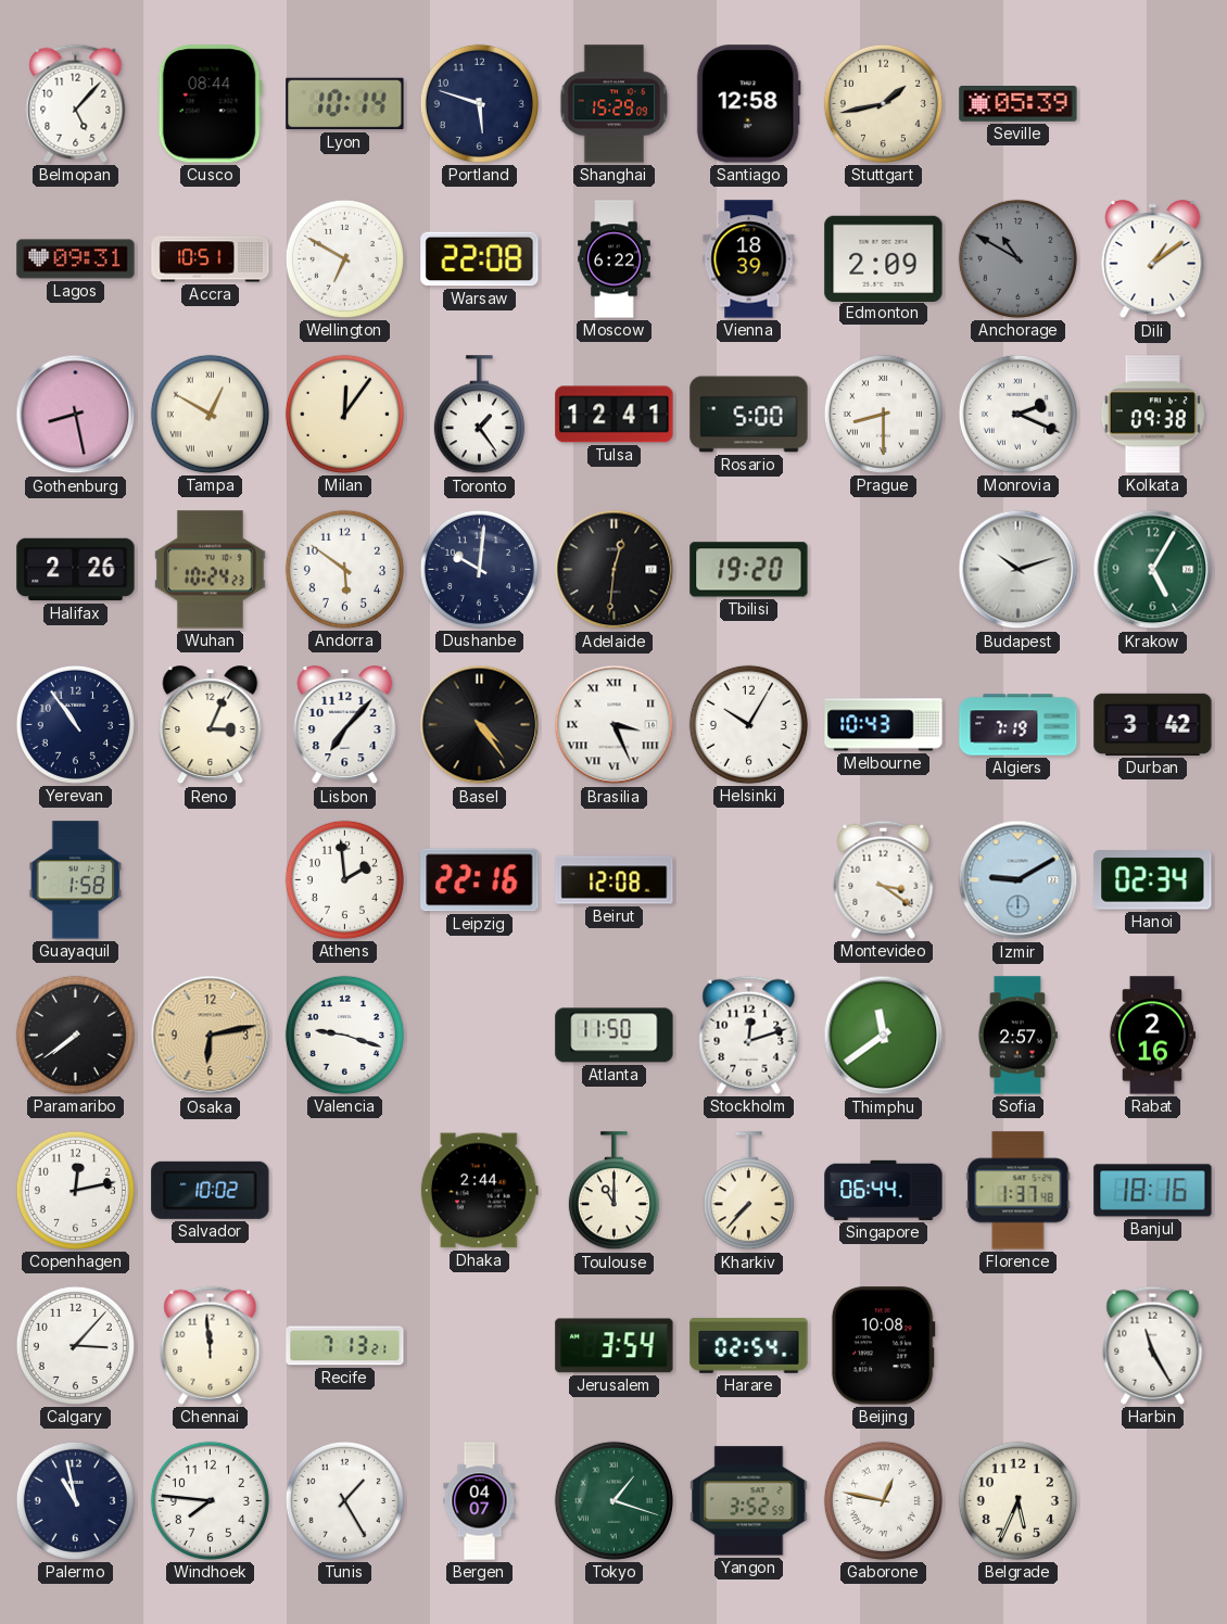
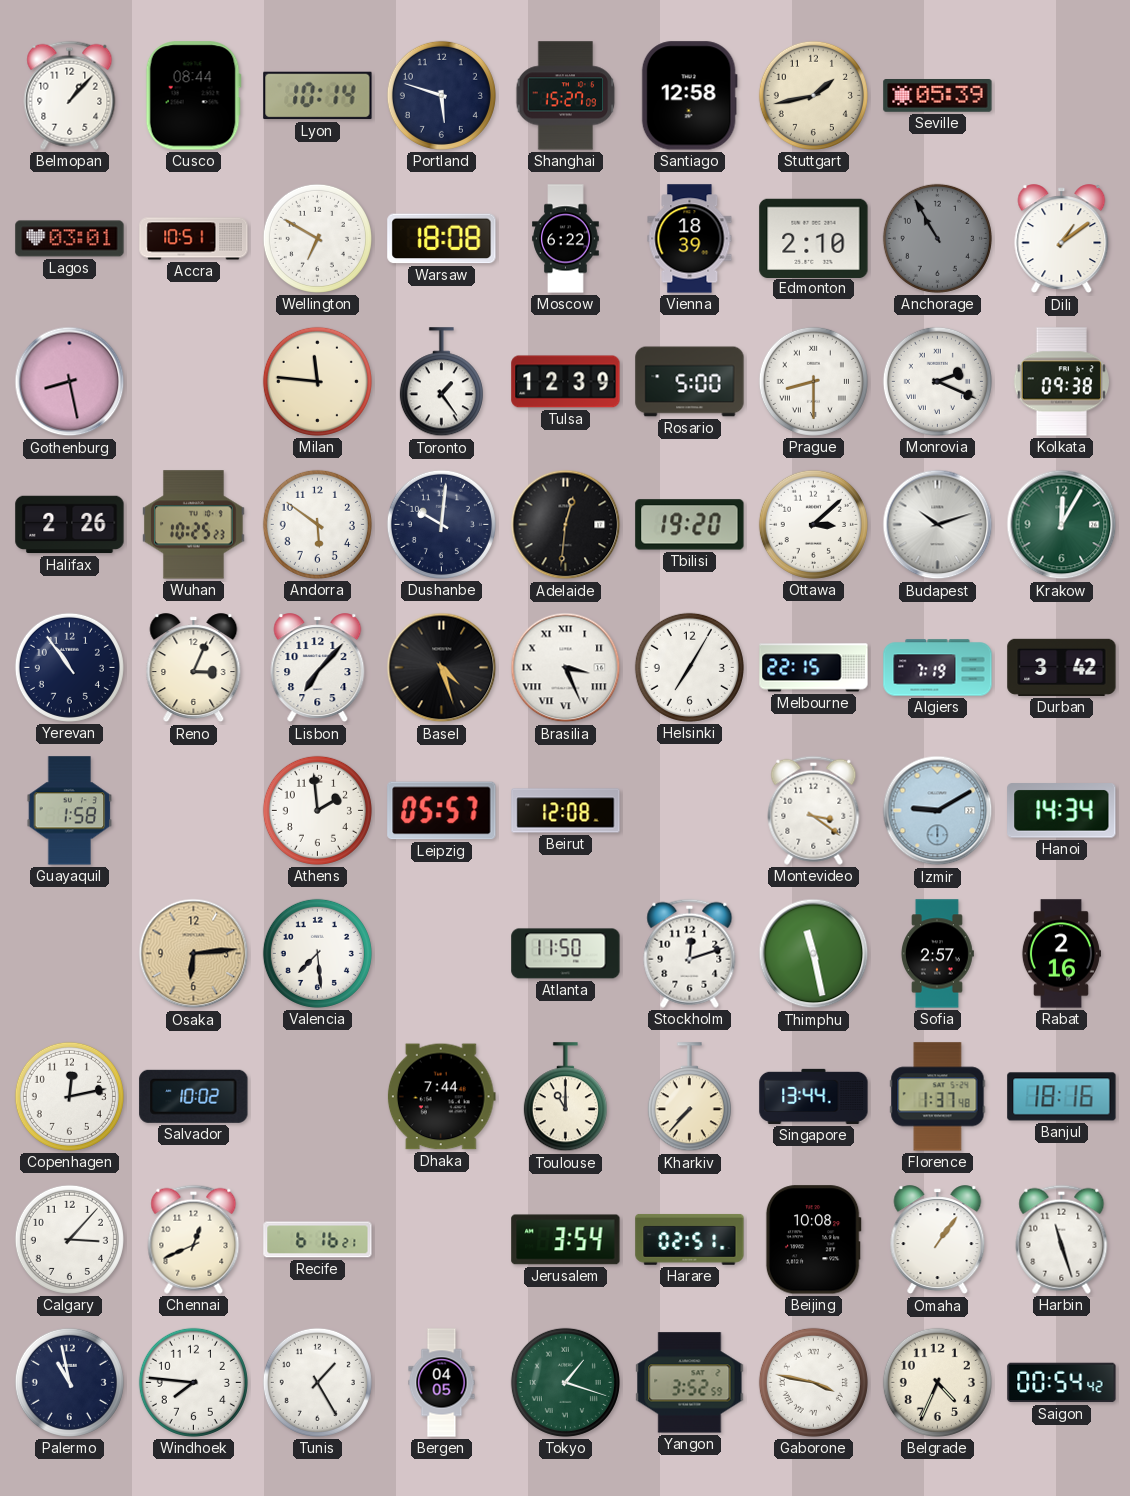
Belmopan: 5:07 -> 1:07 (70, 95)
Shanghai: 15:29 -> 15:27 (566, 96)
Lagos: 09:31 -> 03:01 (70, 239)
Warsaw: 22:08 -> 18:08 (442, 239)
Edmonton: 2:09 -> 2:10 (814, 238)
Anchorage: 10:50 -> 10:55 (937, 238)
Tampa: 12:50 -> none (210, 414)
Milan: 12:06 -> 11:46 (317, 381)
Tulsa: 12:41 -> 12:39 (566, 382)
Wuhan: 10:24 -> 10:25 (194, 525)
Ottawa: none -> 3:08 (813, 524)
Krakow: 5:05 -> 12:05 (1062, 525)
Basel: 4:24 -> 4:27 (442, 668)
Helsinki: 10:05 -> 7:05 (689, 667)
Melbourne: 10:43 -> 22:15 (814, 668)
Leipzig: 22:16 -> 05:57 (442, 811)
Hanoi: 02:34 -> 14:34 (1062, 811)
Paramaribo: 7:39 -> none (75, 1035)
Osaka: 6:13 -> 6:14 (194, 954)
Valencia: 9:18 -> 7:29 (317, 953)
Thimphu: 11:39 -> 11:28 (814, 954)
Dhaka: 2:44 -> 7:44 (441, 1097)
Singapore: 06:44 -> 13:44 (814, 1096)
Chennai: 11:59 -> 12:41 (194, 1239)
Recife: 7:13 -> 6:16 (318, 1240)
Harare: 02:54 -> 02:51 (690, 1240)
Omaha: none -> 1:06 (938, 1240)
Harbin: 11:25 -> 11:27 (1062, 1239)
Bergen: 04:07 -> 04:05 (442, 1383)
Gaborone: 12:47 -> 3:47 (813, 1382)
Belgrade: 5:34 -> 4:34 (937, 1382)
Saigon: none -> 00:54 (1062, 1383)
